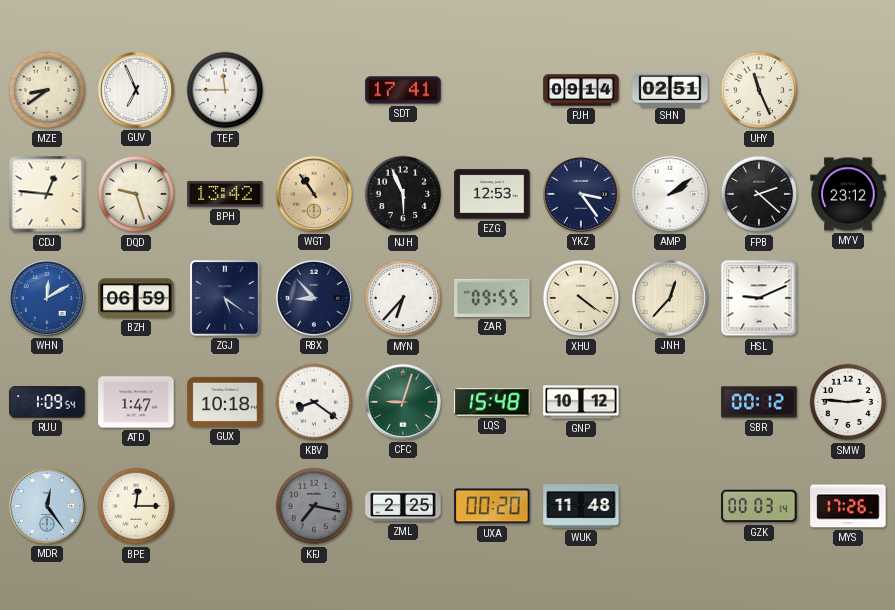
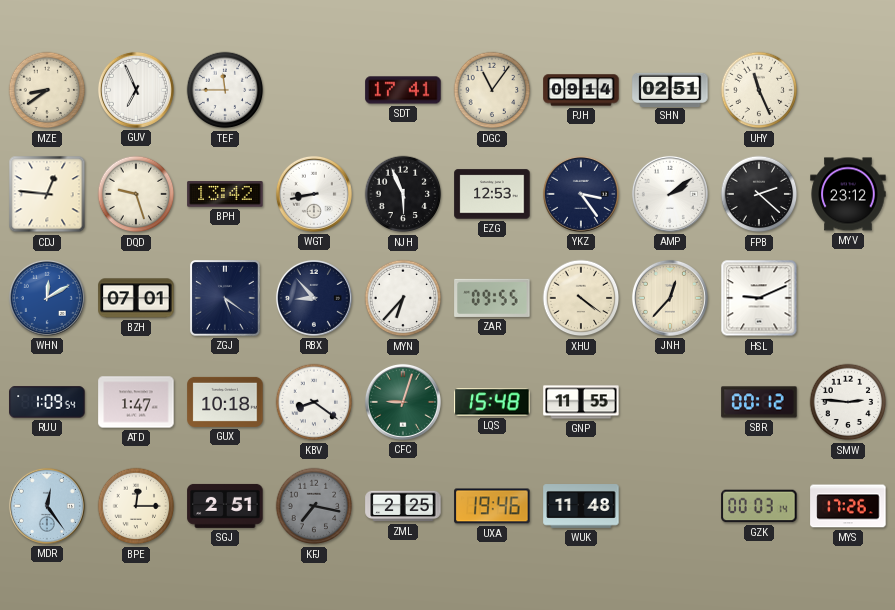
DGC: none -> 11:06 (492, 90)
WGT: 10:54 -> 8:43 (314, 194)
WGT dial: champagne -> white (314, 194)
BZH: 06:59 -> 07:01 (136, 298)
GNP: 10:12 -> 11:55 (581, 402)
SGJ: none -> 2:51 (225, 506)
UXA: 00:20 -> 19:46 (492, 506)
